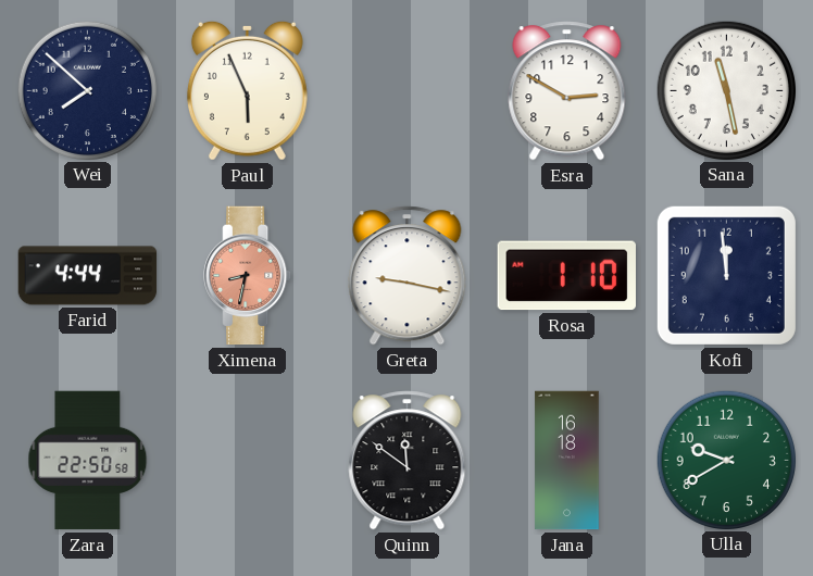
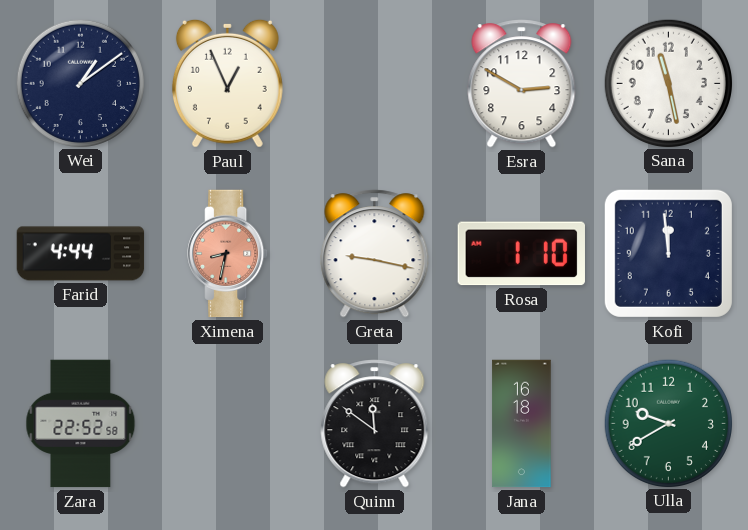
Wei: 7:52 -> 1:09 (80, 83)
Paul: 5:56 -> 12:56 (227, 83)
Zara: 22:50 -> 22:52 (81, 424)
